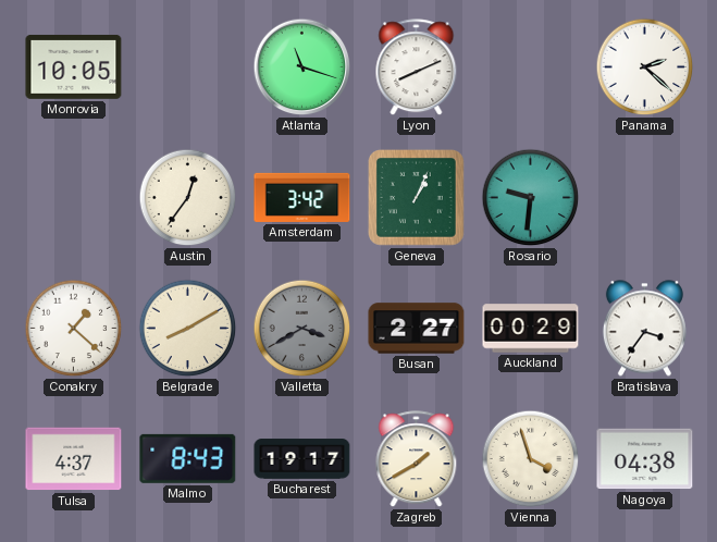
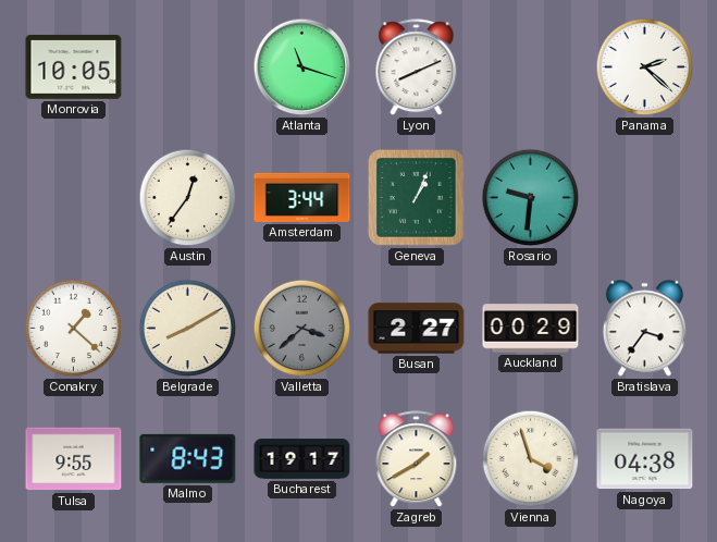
Amsterdam: 3:42 -> 3:44 (302, 197)
Valletta: 3:40 -> 3:38 (302, 329)
Tulsa: 4:37 -> 9:55 (74, 459)
